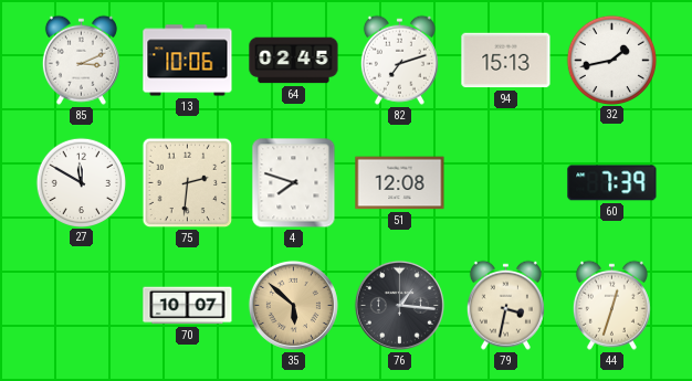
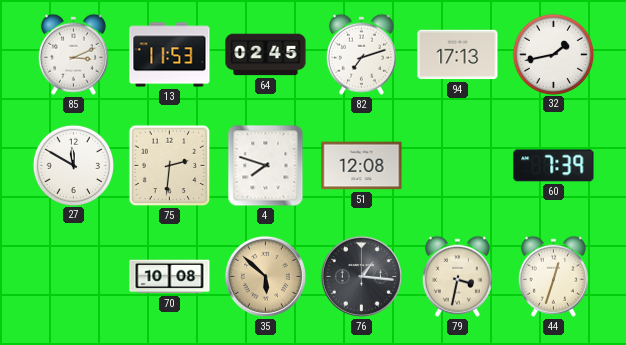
13: 10:06 -> 11:53 (170, 55)
94: 15:13 -> 17:13 (458, 55)
70: 10:07 -> 10:08 (170, 277)
